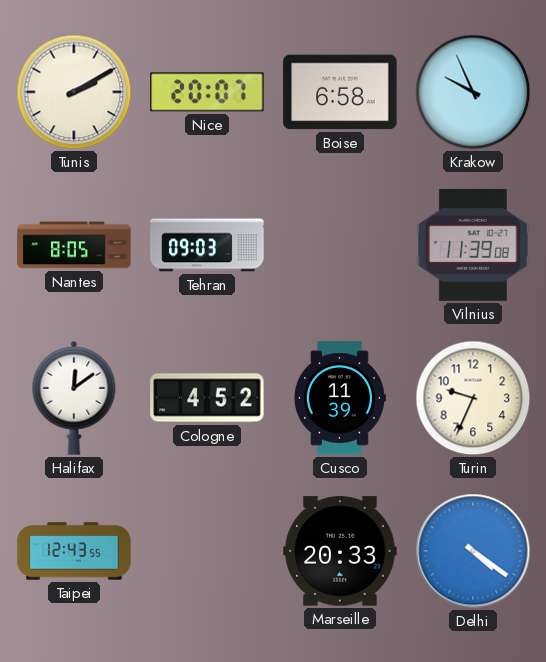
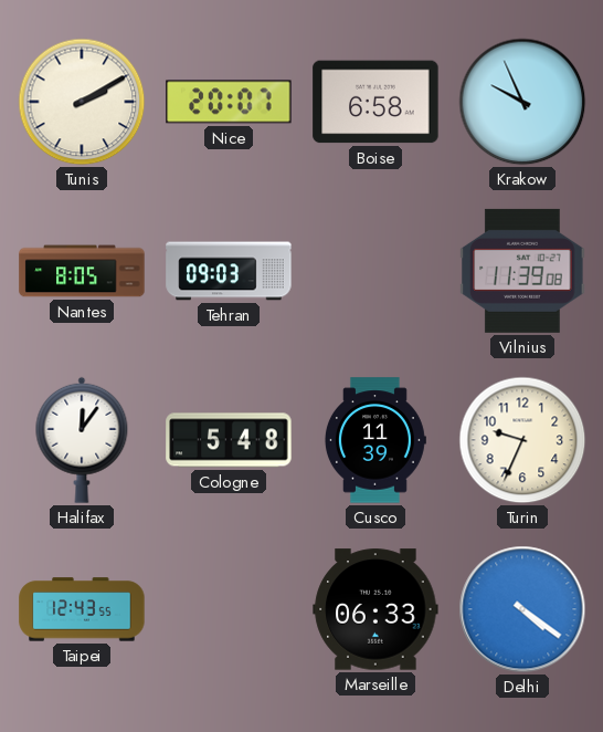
Halifax: 12:09 -> 12:06 (82, 440)
Cologne: 4:52 -> 5:48 (229, 440)
Marseille: 20:33 -> 06:33 (375, 609)
